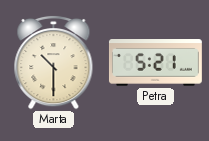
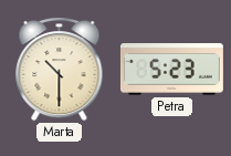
Petra: 5:21 -> 5:23 (171, 70)
